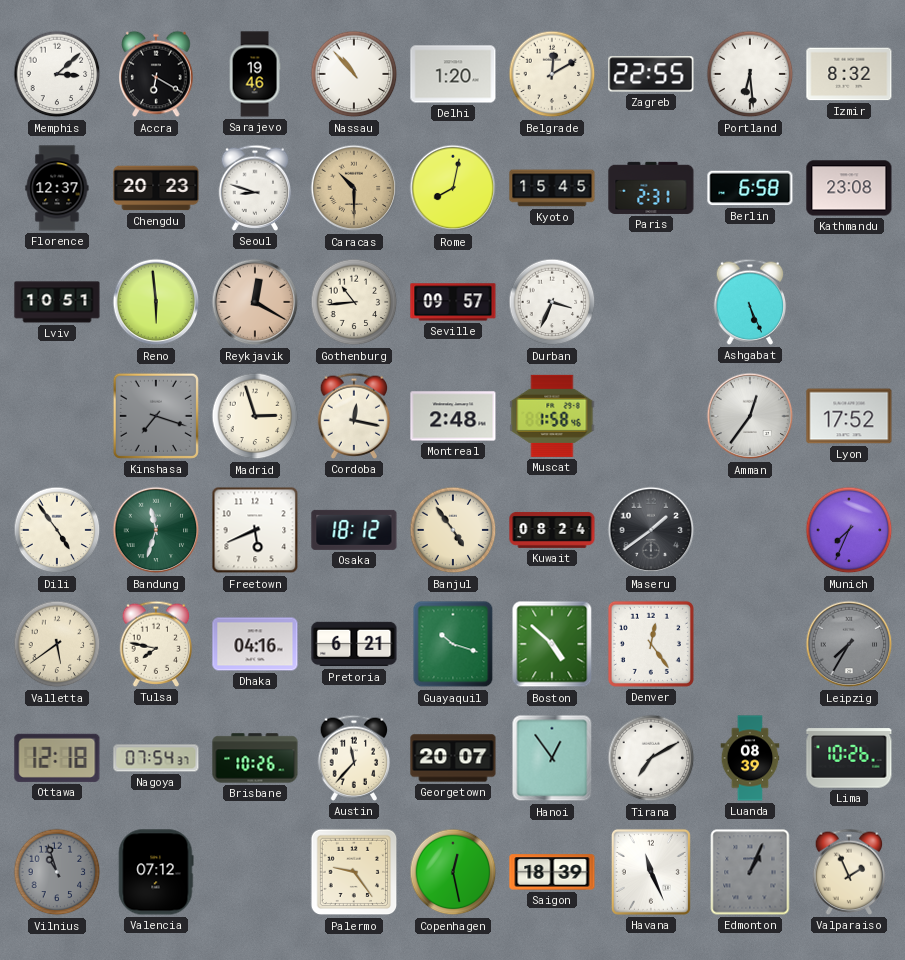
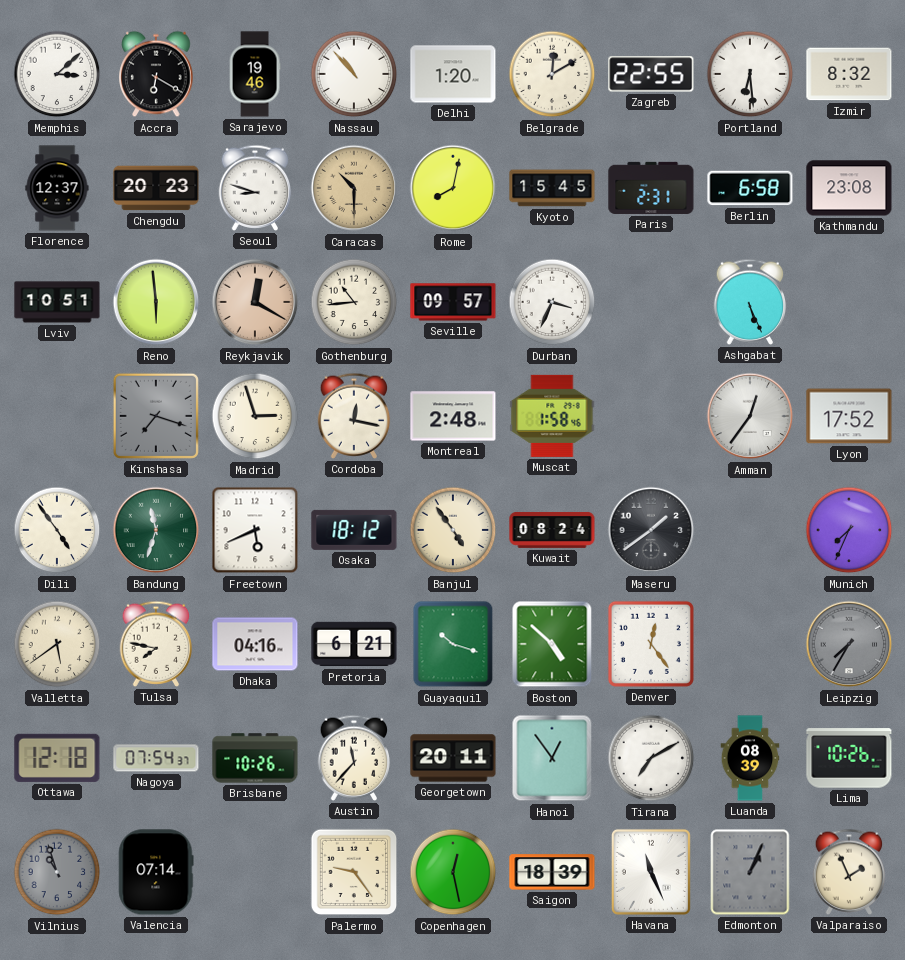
Georgetown: 20:07 -> 20:11 (453, 758)
Valencia: 07:12 -> 07:14 (156, 872)
